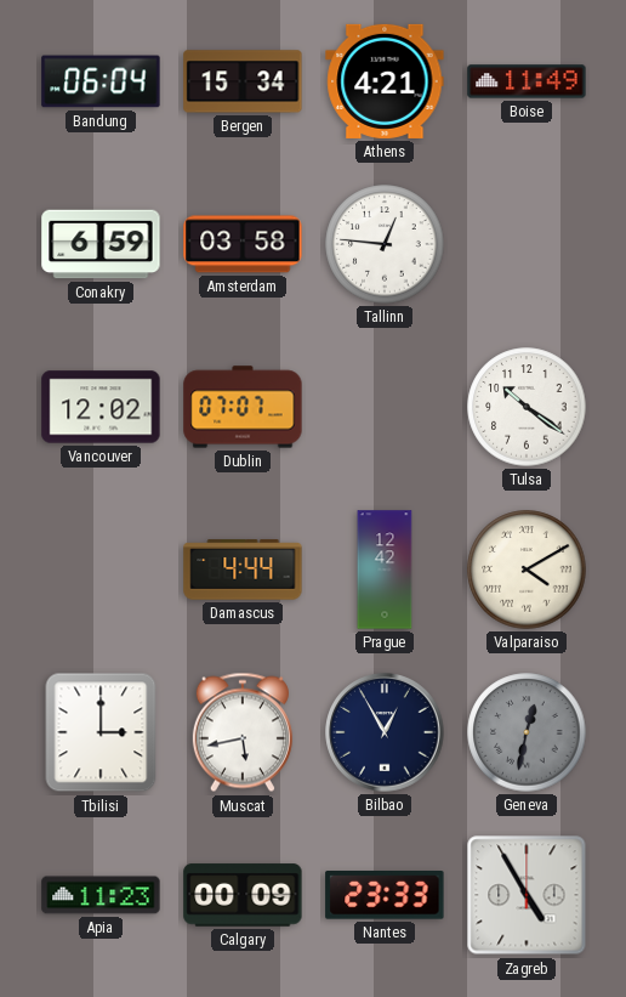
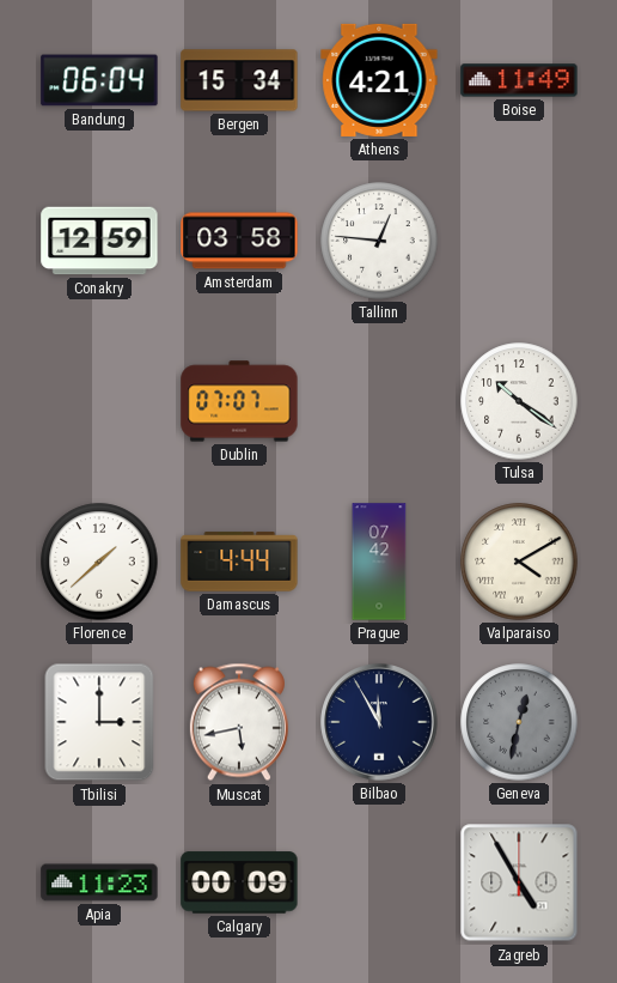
Conakry: 6:59 -> 12:59 (99, 241)
Vancouver: 12:02 -> none (101, 407)
Florence: none -> 1:38 (99, 562)
Prague: 12:42 -> 07:42 (379, 562)
Bilbao: 12:55 -> 11:55 (379, 722)
Nantes: 23:33 -> none (385, 896)
